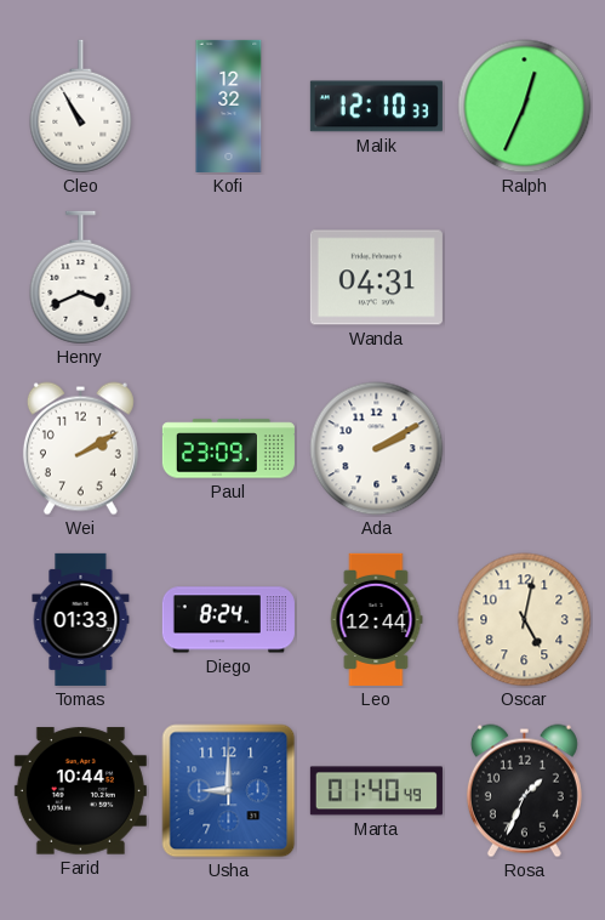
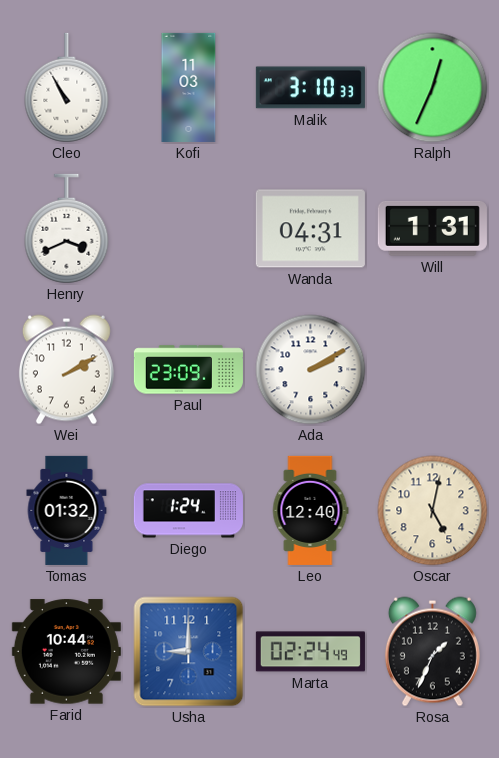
Kofi: 12:32 -> 11:03 (189, 87)
Malik: 12:10 -> 3:10 (310, 88)
Will: none -> 1:31 (432, 228)
Tomas: 01:33 -> 01:32 (67, 510)
Diego: 8:24 -> 1:24 (188, 511)
Leo: 12:44 -> 12:40 (310, 510)
Marta: 01:40 -> 02:24 (310, 652)
